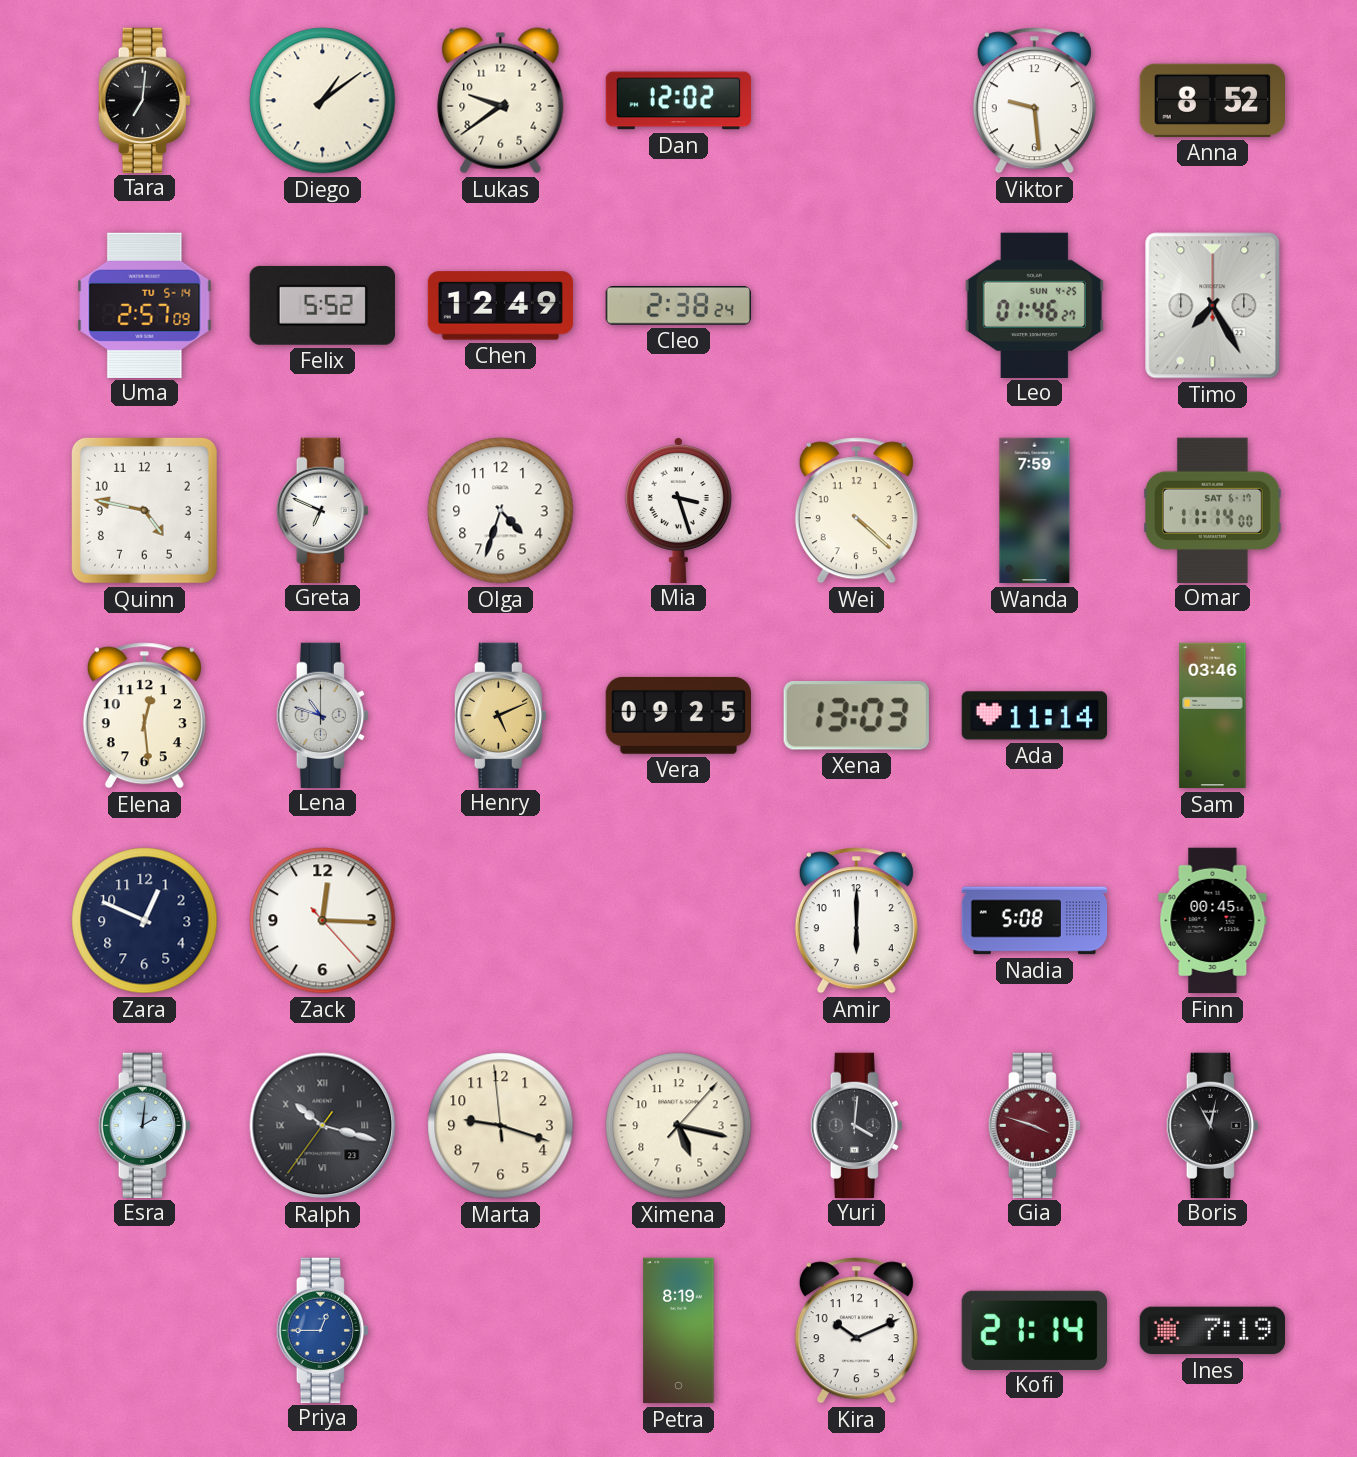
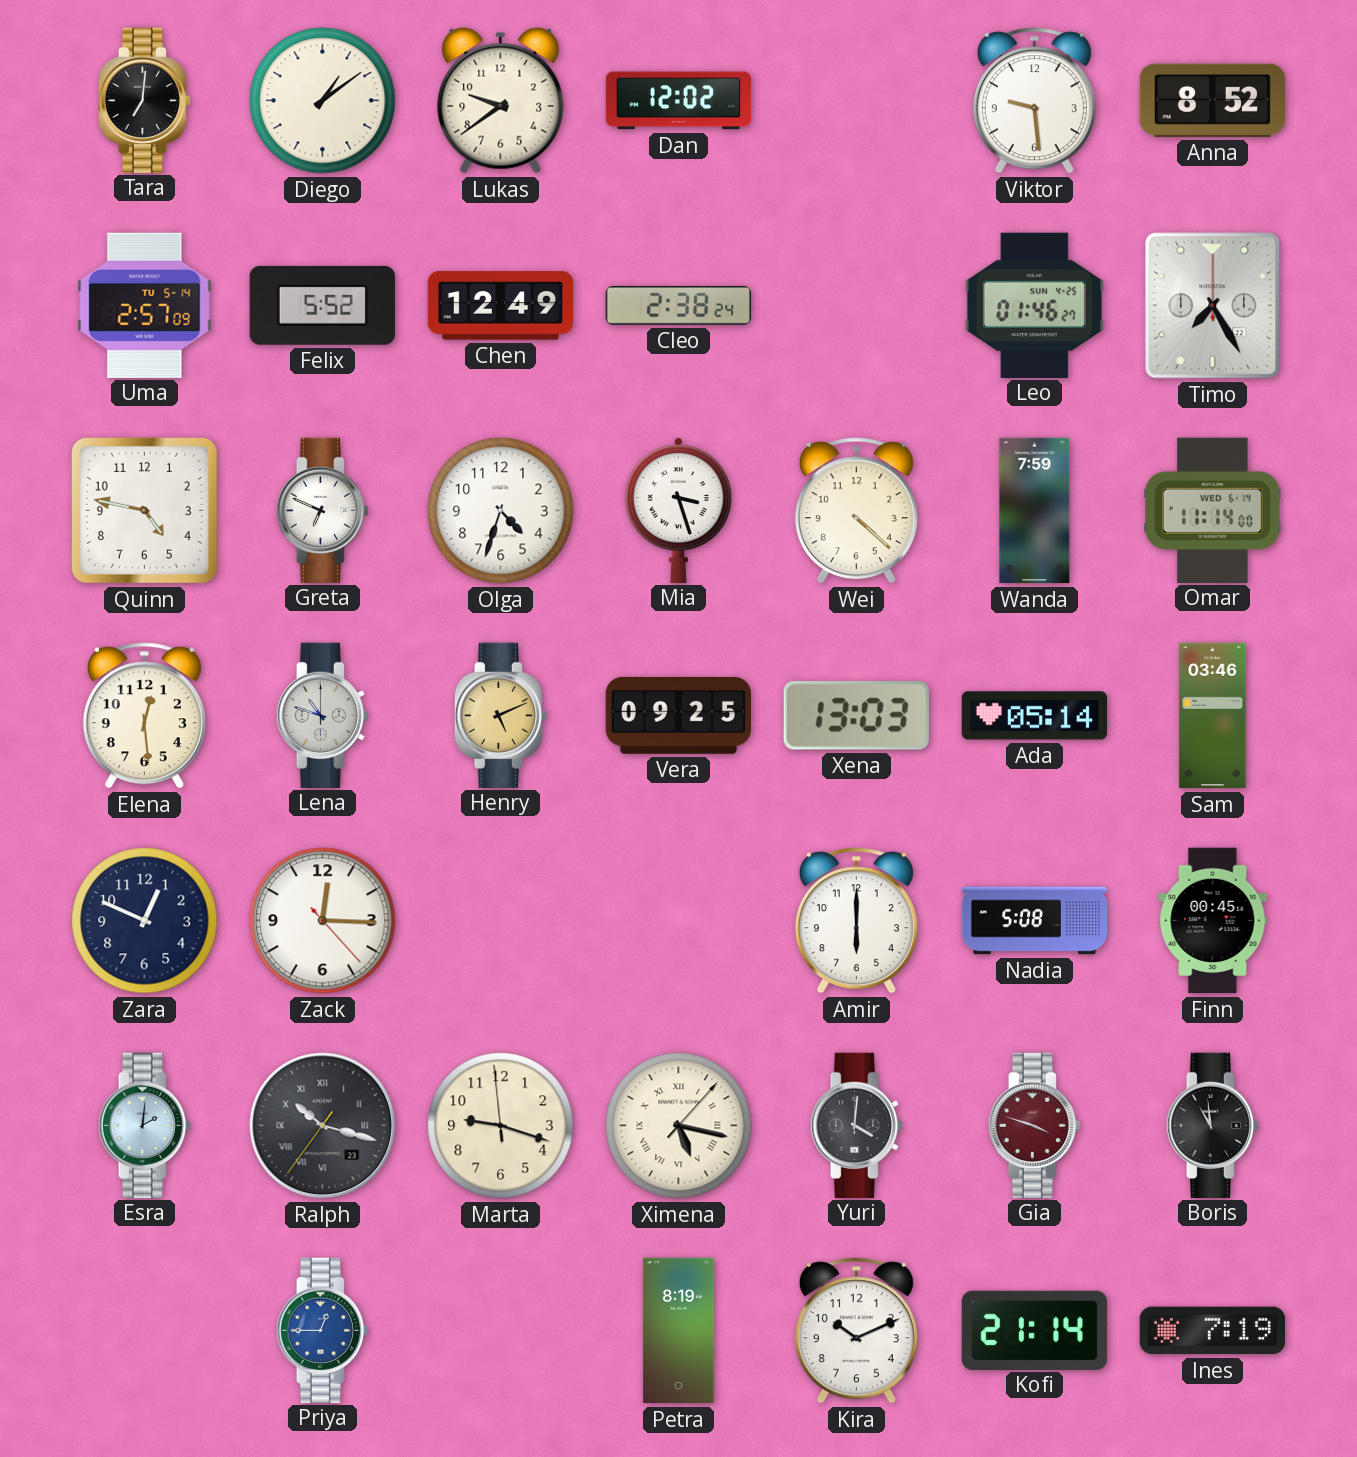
Omar date: SAT 6-17 -> WED 6-14 (1213, 510)
Ada: 11:14 -> 05:14 (1034, 716)
Ximena numerals: Arabic -> Roman (679, 1126)
Boris: 11:02 -> 10:59 (1212, 1125)
